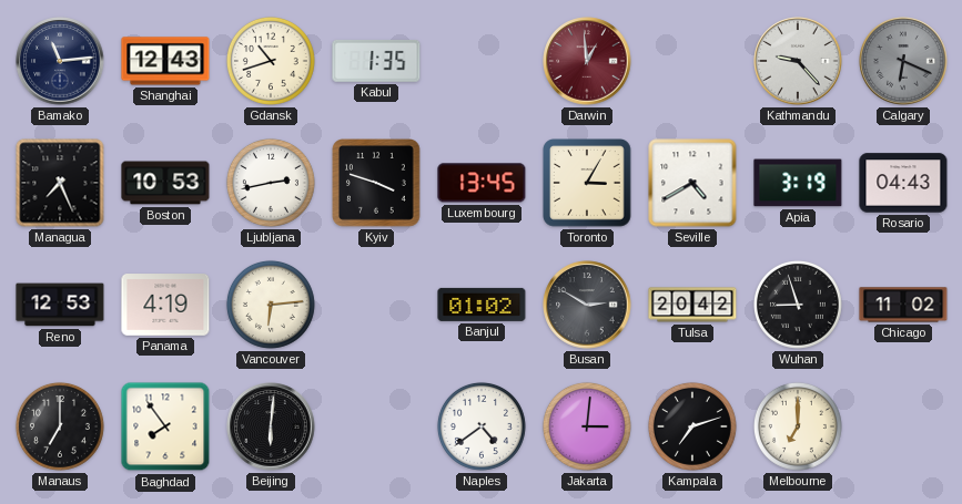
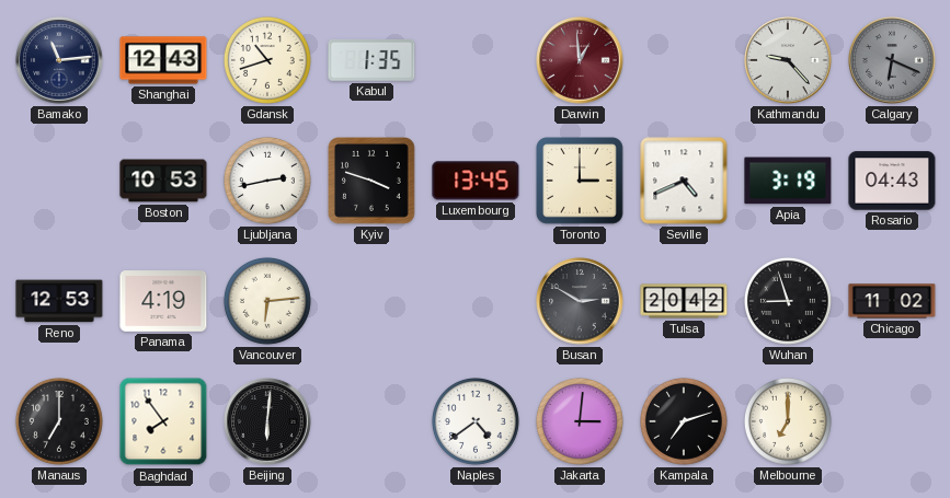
Managua: 7:26 -> none (60, 183)
Toronto: 3:05 -> 3:00 (581, 182)
Seville: 4:40 -> 4:41 (684, 181)
Banjul: 01:02 -> none (482, 305)
